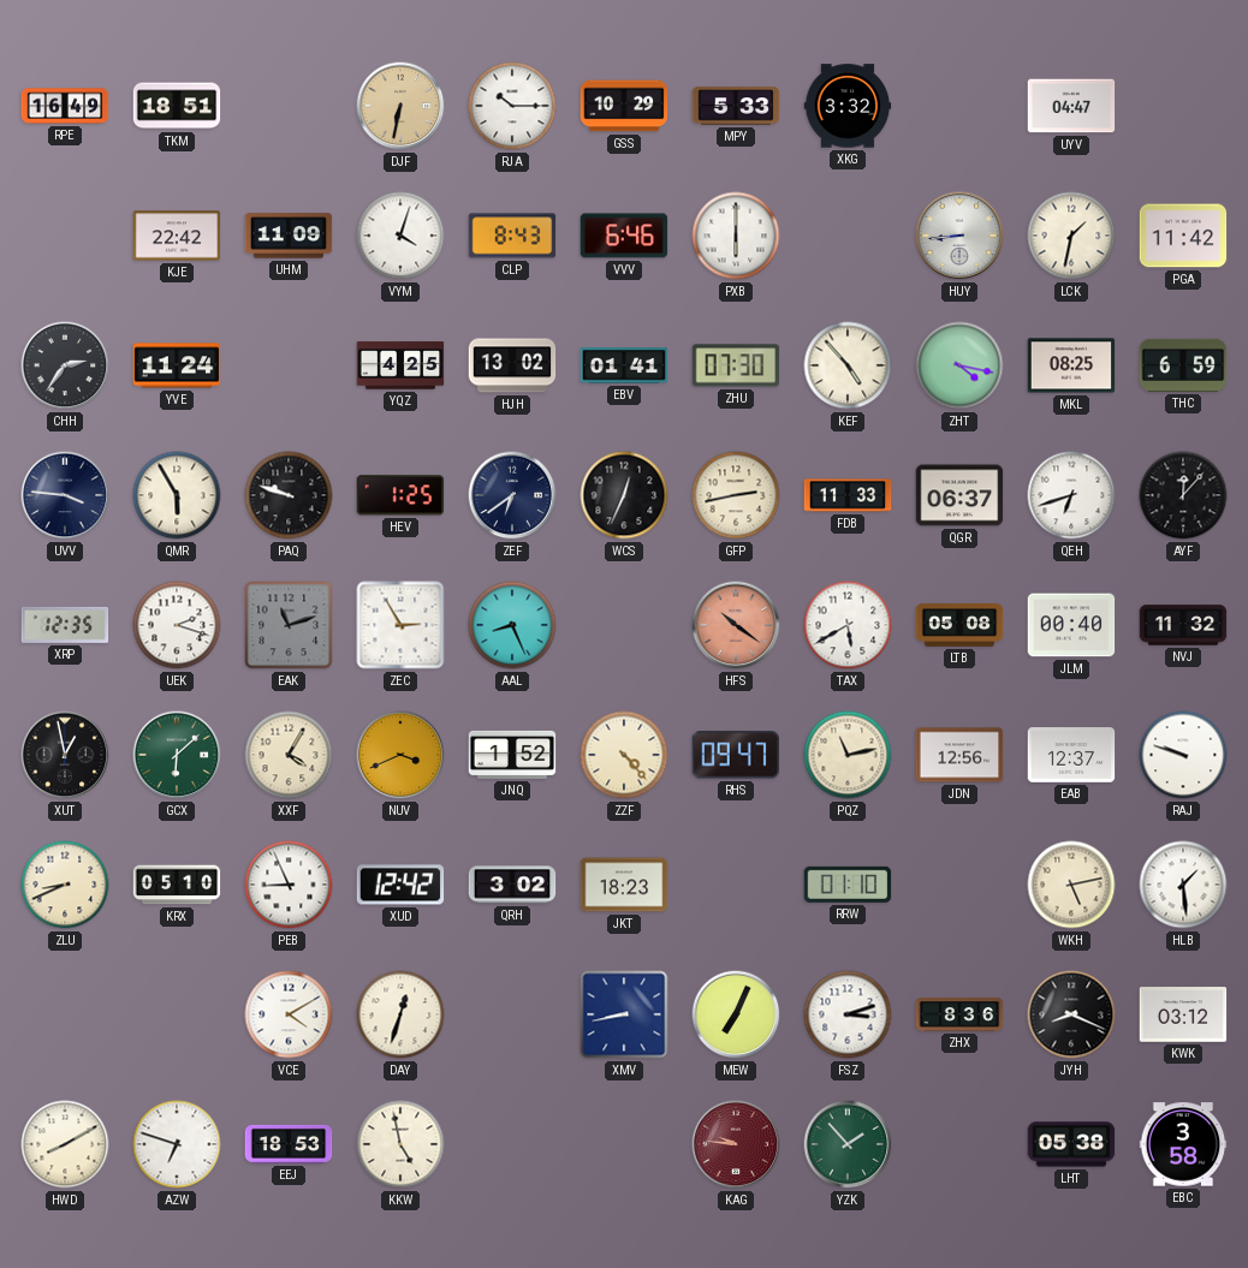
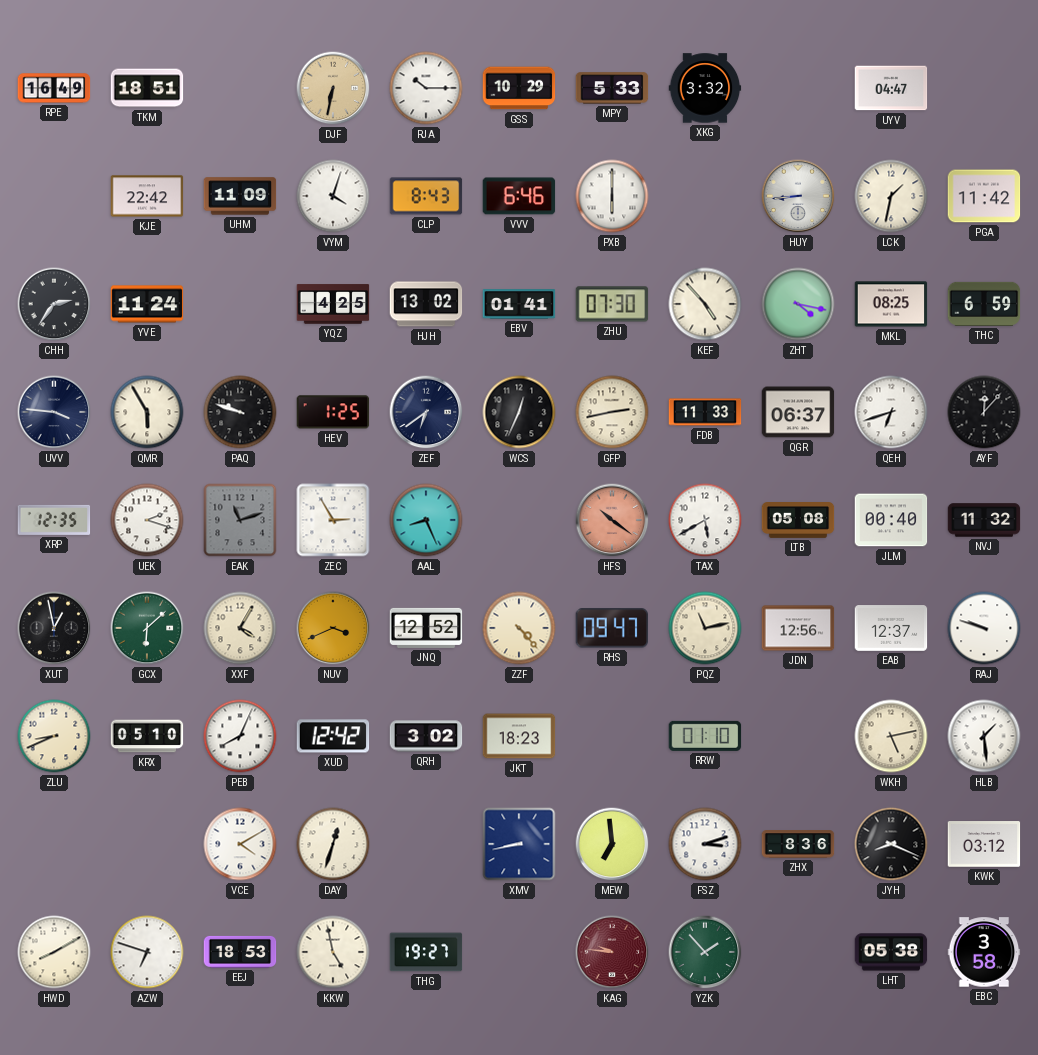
JNQ: 1:52 -> 12:52 (426, 628)
PEB: 8:56 -> 8:04 (240, 736)
MEW: 7:04 -> 6:59 (612, 844)
THG: none -> 19:27 (426, 952)
